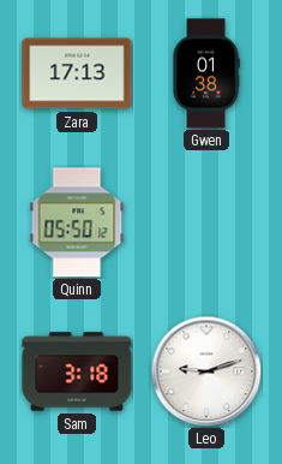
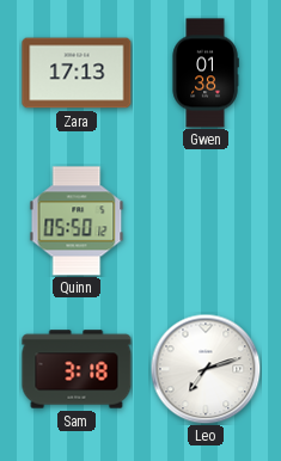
Leo: 9:12 -> 7:12 (206, 369)
